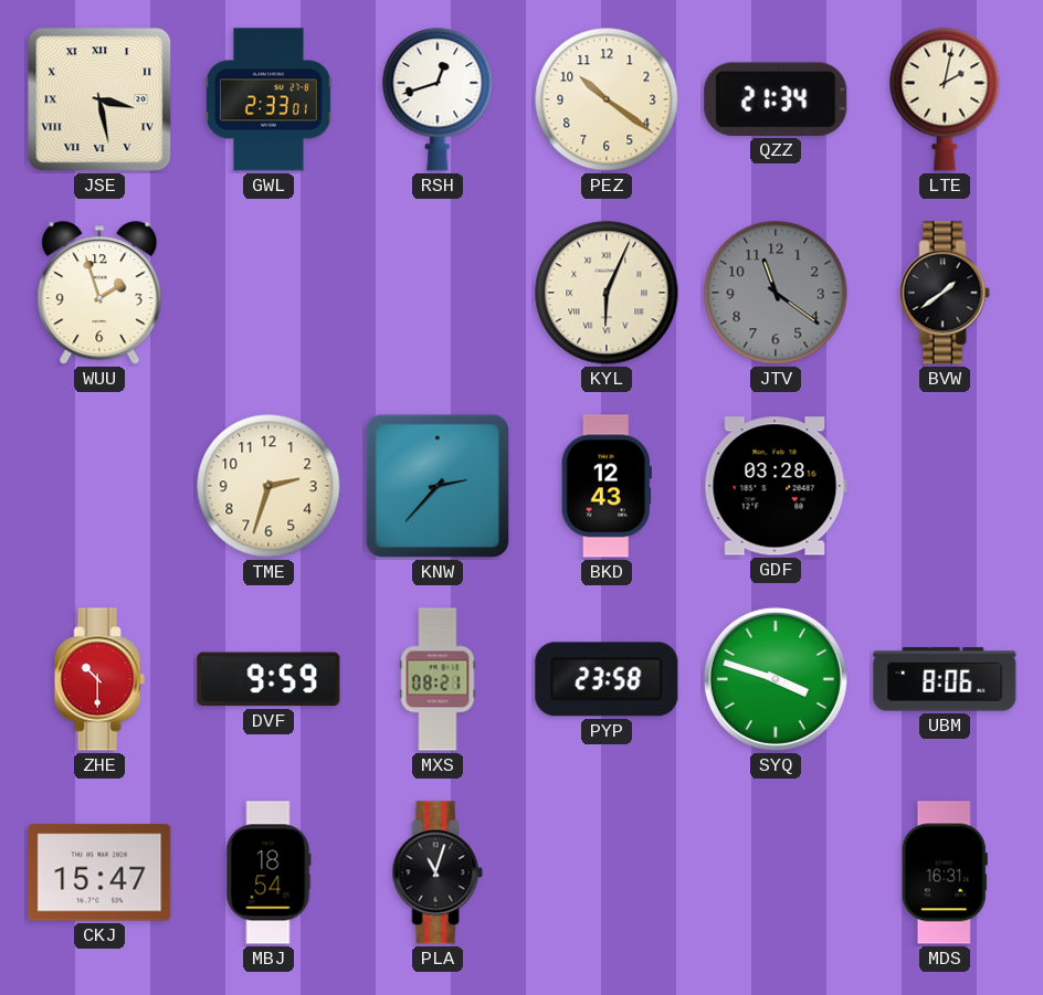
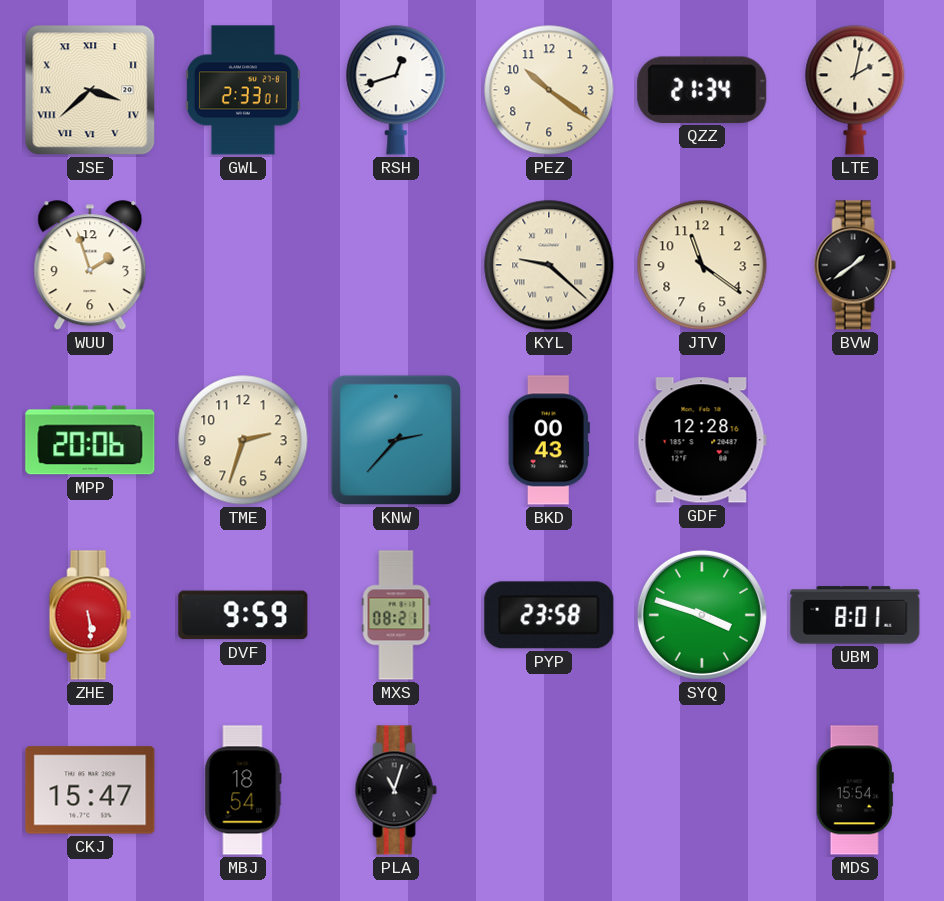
JSE: 3:28 -> 3:38 (90, 90)
KYL: 6:04 -> 9:22 (549, 265)
JTV dial: grey -> cream (702, 265)
MPP: none -> 20:06 (90, 440)
BKD: 12:43 -> 00:43 (549, 440)
GDF: 03:28 -> 12:28 (702, 440)
ZHE: 10:30 -> 5:29 (90, 615)
UBM: 8:06 -> 8:01 (855, 615)
MDS: 16:31 -> 15:54 (855, 790)
